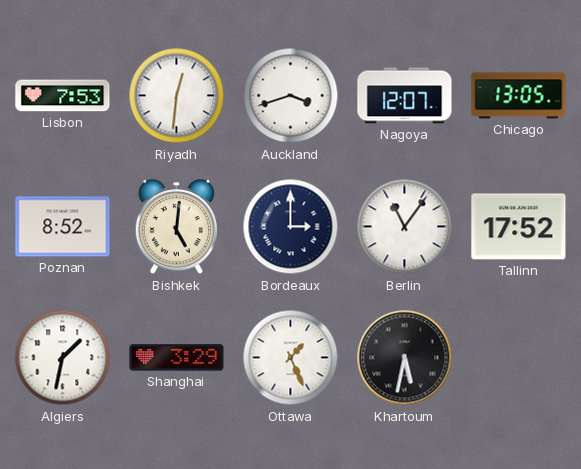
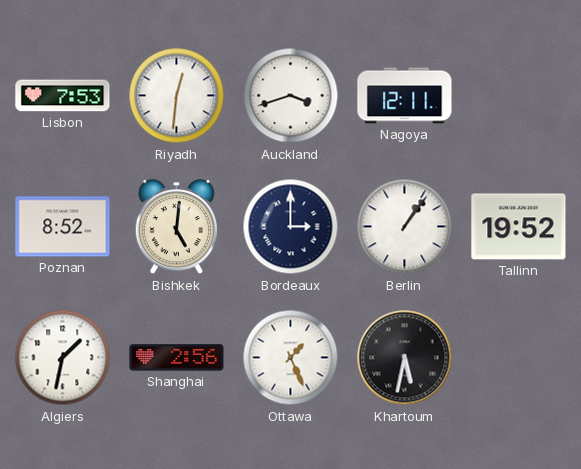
Nagoya: 12:07 -> 12:11 (405, 96)
Chicago: 13:05 -> none (519, 96)
Berlin: 11:06 -> 1:06 (405, 227)
Tallinn: 17:52 -> 19:52 (519, 227)
Shanghai: 3:29 -> 2:56 (177, 358)
